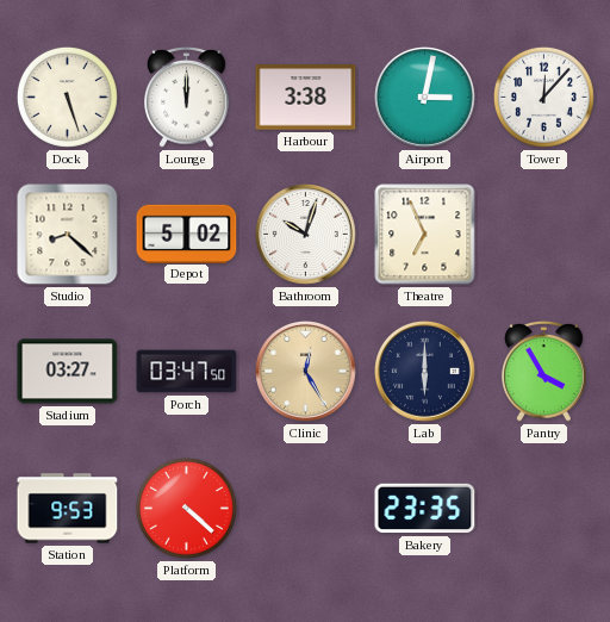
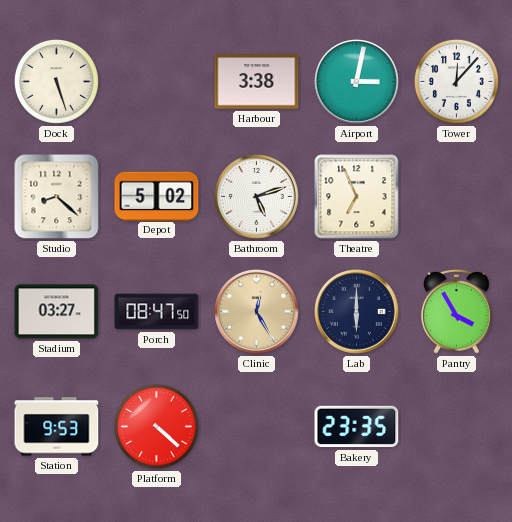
Lounge: 12:00 -> none (187, 97)
Bathroom: 10:03 -> 5:12 (257, 197)
Porch: 03:47 -> 08:47 (157, 312)
